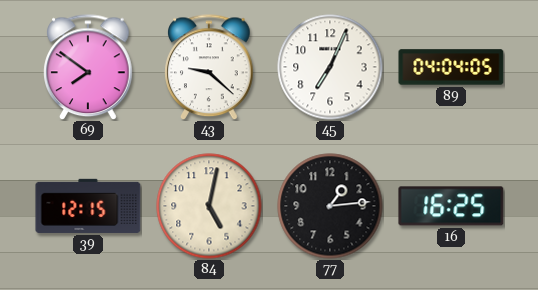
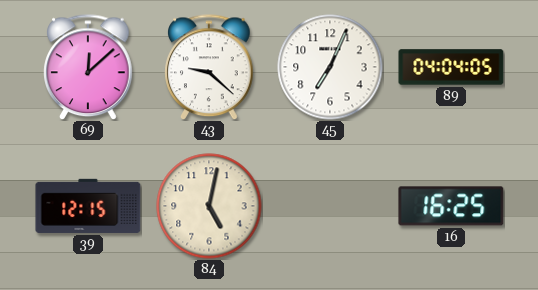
69: 7:51 -> 12:08 (88, 67)
77: 1:14 -> none (330, 206)
